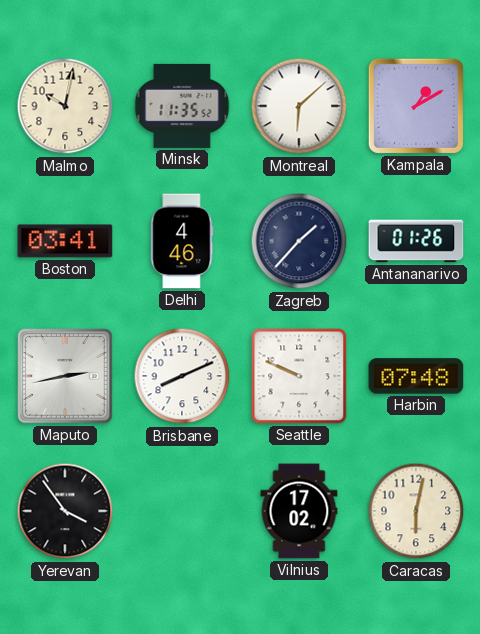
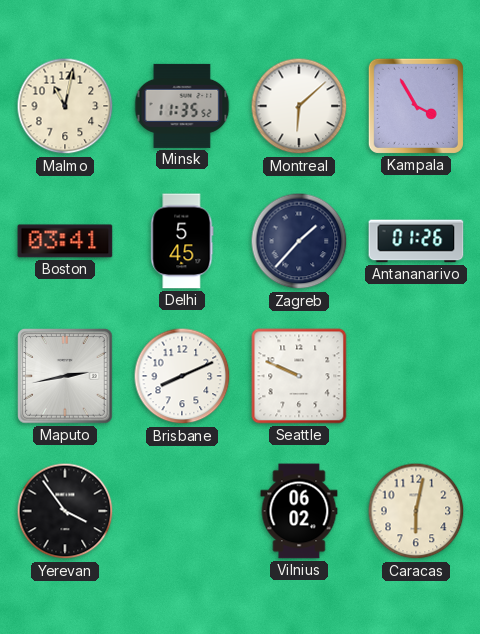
Malmo: 10:02 -> 11:02 (65, 106)
Kampala: 1:10 -> 3:55 (416, 106)
Delhi: 4:46 -> 5:45 (182, 241)
Harbin: 07:48 -> none (416, 376)
Vilnius: 17:02 -> 06:02 (299, 511)
